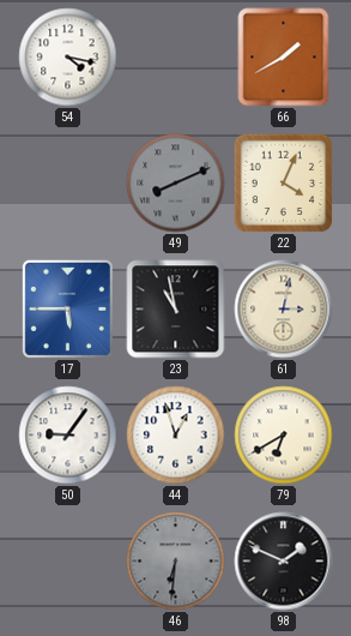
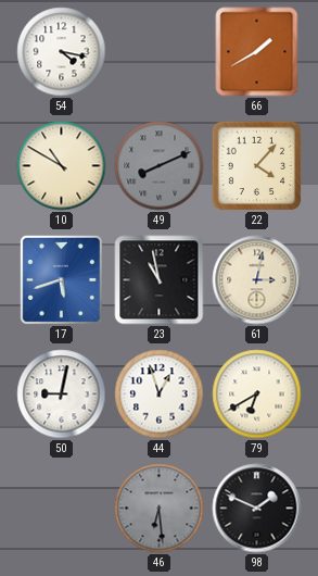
10: none -> 10:50 (62, 166)
22: 4:04 -> 4:07 (256, 165)
17: 5:45 -> 5:42 (61, 279)
50: 9:06 -> 9:02 (62, 395)
46: 6:31 -> 6:29 (160, 509)
